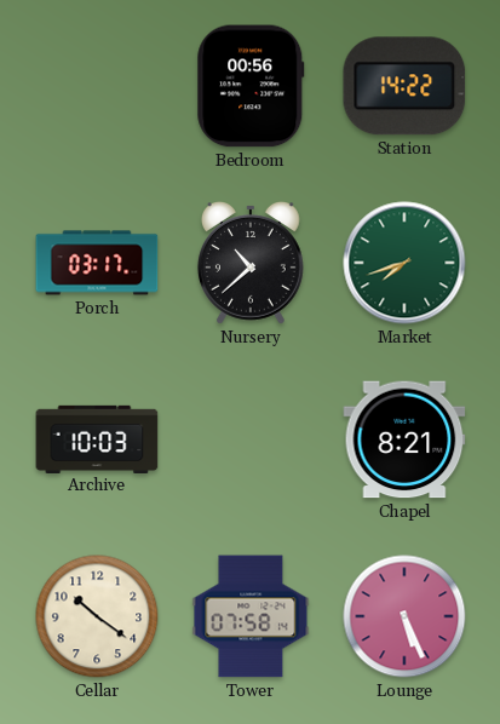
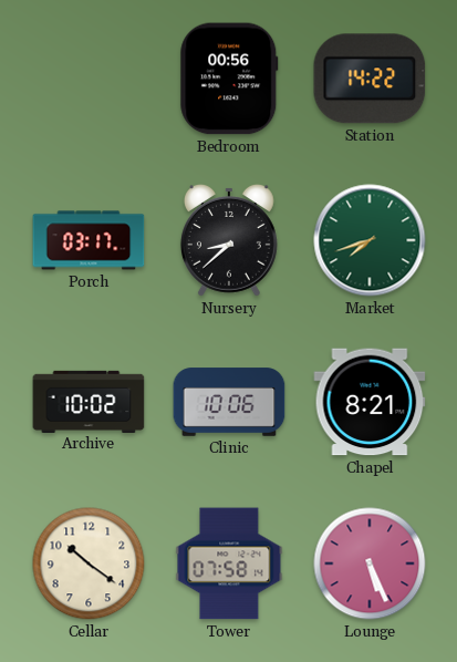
Nursery: 10:38 -> 8:38 (229, 241)
Archive: 10:03 -> 10:02 (89, 401)
Clinic: none -> 10:06 (229, 402)
